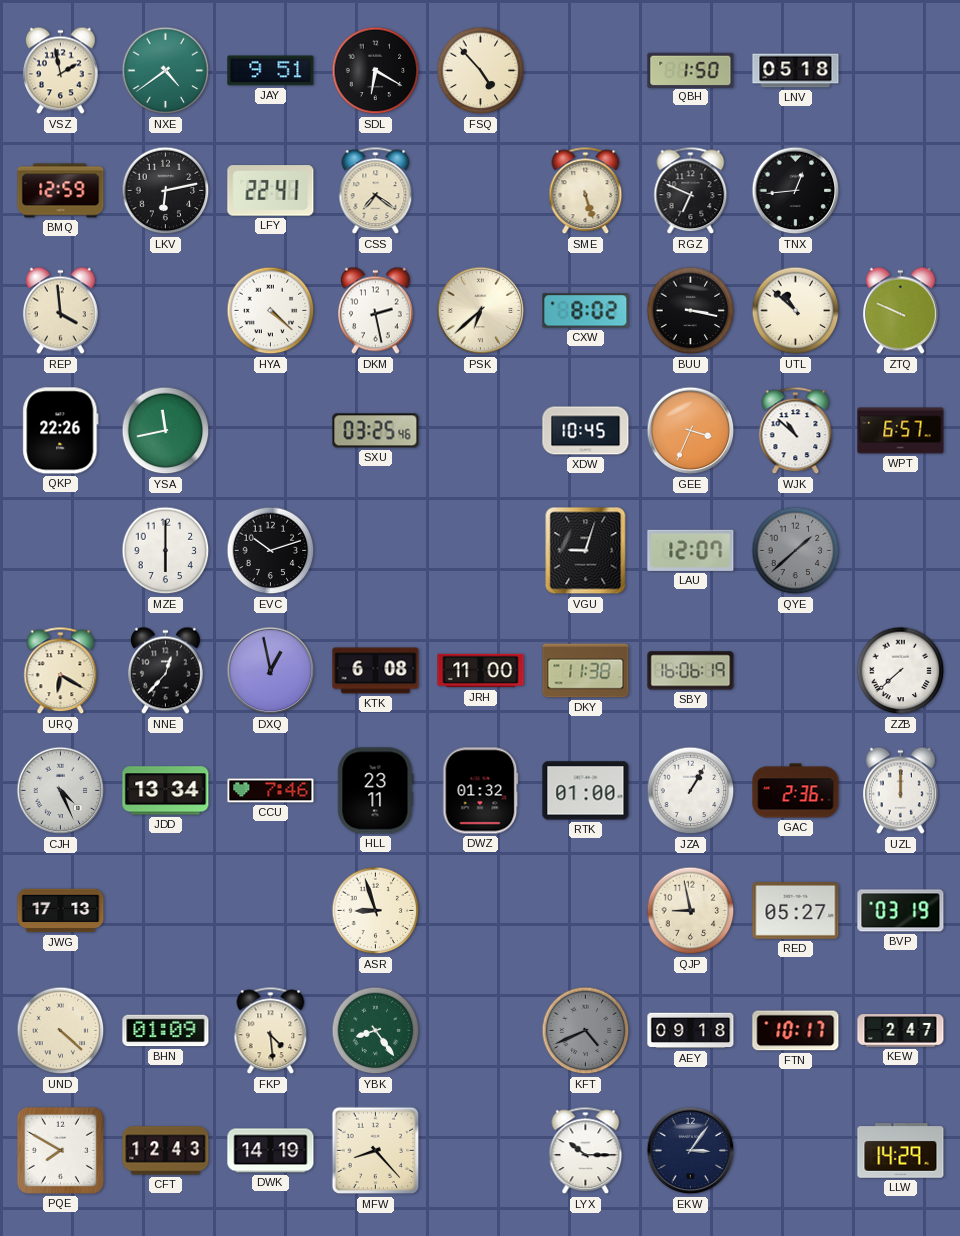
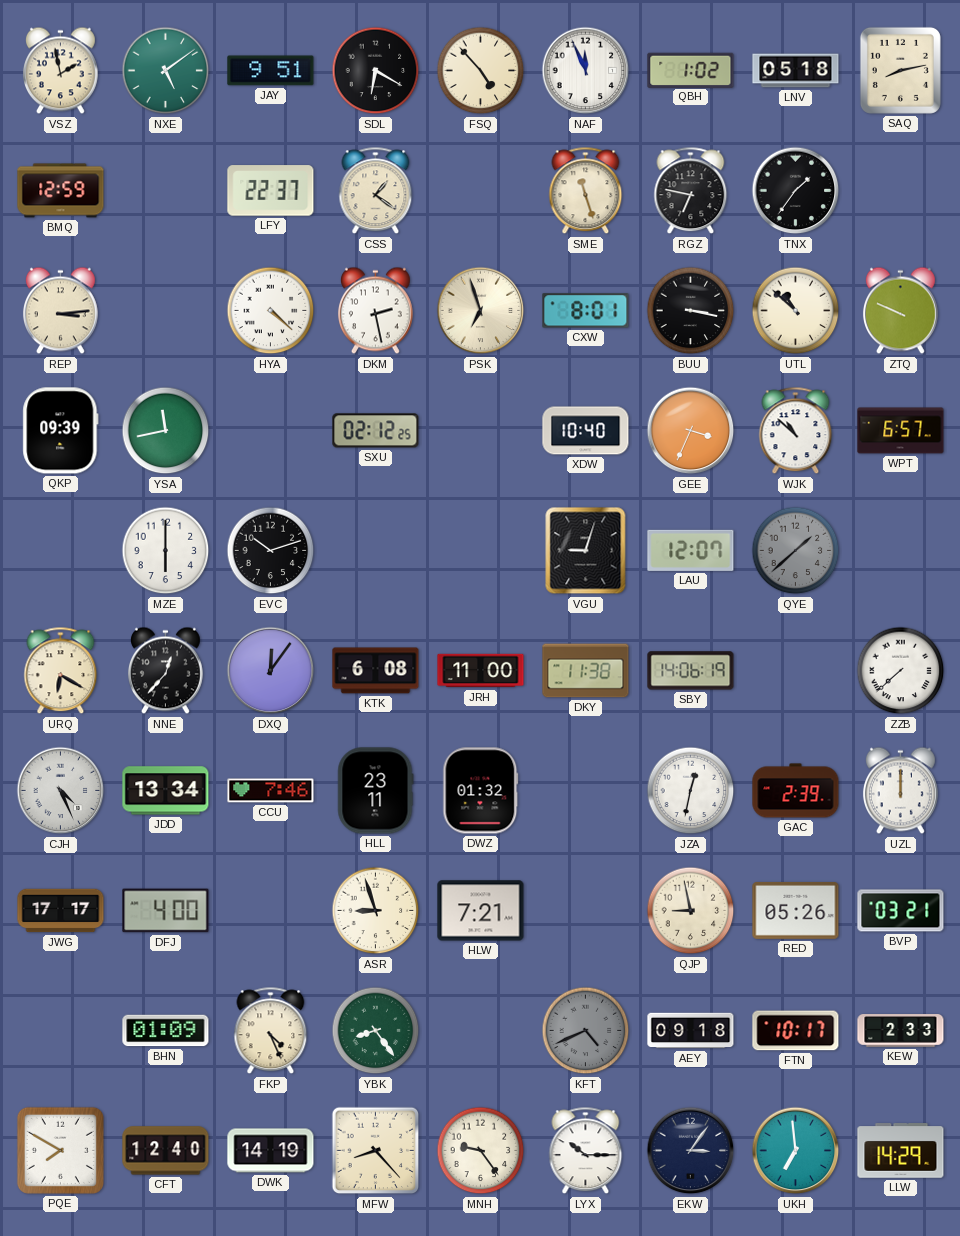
NXE: 4:39 -> 5:09 (166, 71)
NAF: none -> 11:56 (586, 71)
QBH: 1:50 -> 1:02 (691, 70)
SAQ: none -> 8:13 (900, 70)
LKV: 6:13 -> none (166, 191)
LFY: 22:41 -> 22:37 (271, 191)
CSS: 7:21 -> 1:21 (376, 191)
SME: 5:27 -> 11:27 (586, 191)
RGZ: 6:49 -> 6:47 (691, 191)
TNX: 12:44 -> 1:36 (796, 191)
REP: 3:59 -> 3:14 (60, 311)
PSK: 6:38 -> 6:57 (481, 311)
CXW: 8:02 -> 8:01 (586, 311)
QKP: 22:26 -> 09:39 (61, 431)
SXU: 03:25 -> 02:12 (376, 431)
XDW: 10:45 -> 10:40 (586, 431)
DXQ: 12:58 -> 12:06 (271, 671)
SBY: 16:06 -> 14:06 (691, 671)
RTK: 01:00 -> none (586, 791)
JZA: 1:05 -> 12:32 (691, 791)
GAC: 2:36 -> 2:39 (796, 791)
JWG: 17:13 -> 17:17 (61, 911)
DFJ: none -> 4:00 (166, 911)
HLW: none -> 7:21 (481, 911)
RED: 05:27 -> 05:26 (796, 910)
BVP: 03:19 -> 03:21 (901, 911)
UND: 4:22 -> none (61, 1031)
FKP: 4:29 -> 4:26 (271, 1031)
KEW: 2:47 -> 2:33 (901, 1031)
CFT: 12:43 -> 12:40 (166, 1151)
MNH: none -> 9:24 (481, 1151)
UKH: none -> 6:59 (796, 1151)
